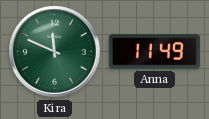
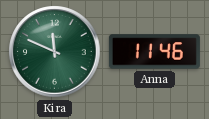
Anna: 11:49 -> 11:46 (154, 52)
